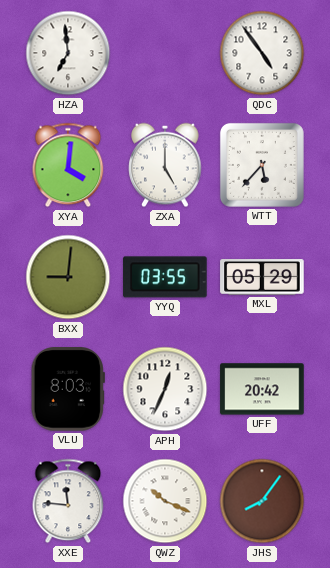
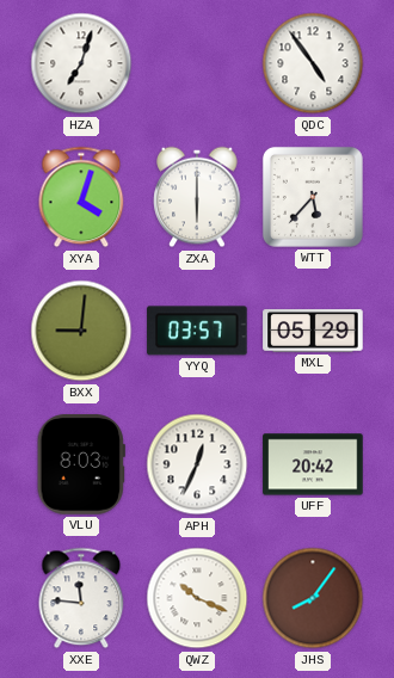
HZA: 6:59 -> 7:03 (81, 63)
XYA: 4:01 -> 4:03 (81, 197)
ZXA: 5:00 -> 6:00 (197, 197)
YYQ: 03:55 -> 03:57 (197, 331)
